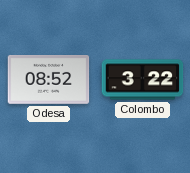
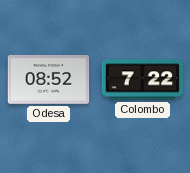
Colombo: 3:22 -> 7:22 (143, 80)
